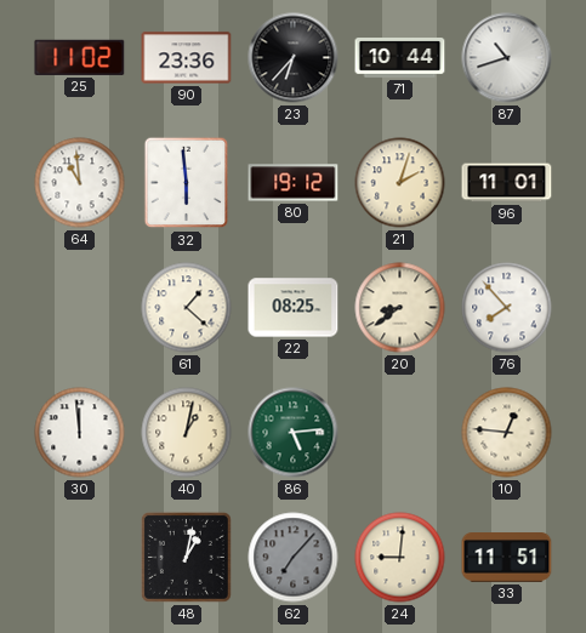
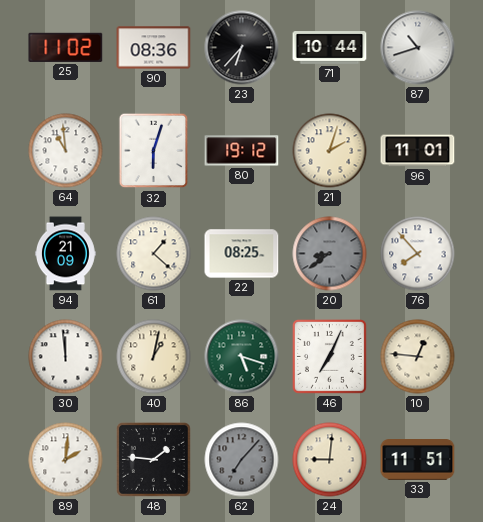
90: 23:36 -> 08:36 (154, 48)
32: 5:59 -> 6:03 (154, 151)
94: none -> 21:09 (65, 254)
20 dial: cream -> grey (330, 254)
86: 5:14 -> 5:18 (242, 357)
46: none -> 7:04 (329, 356)
89: none -> 2:01 (66, 460)
48: 1:02 -> 1:46 (153, 459)
